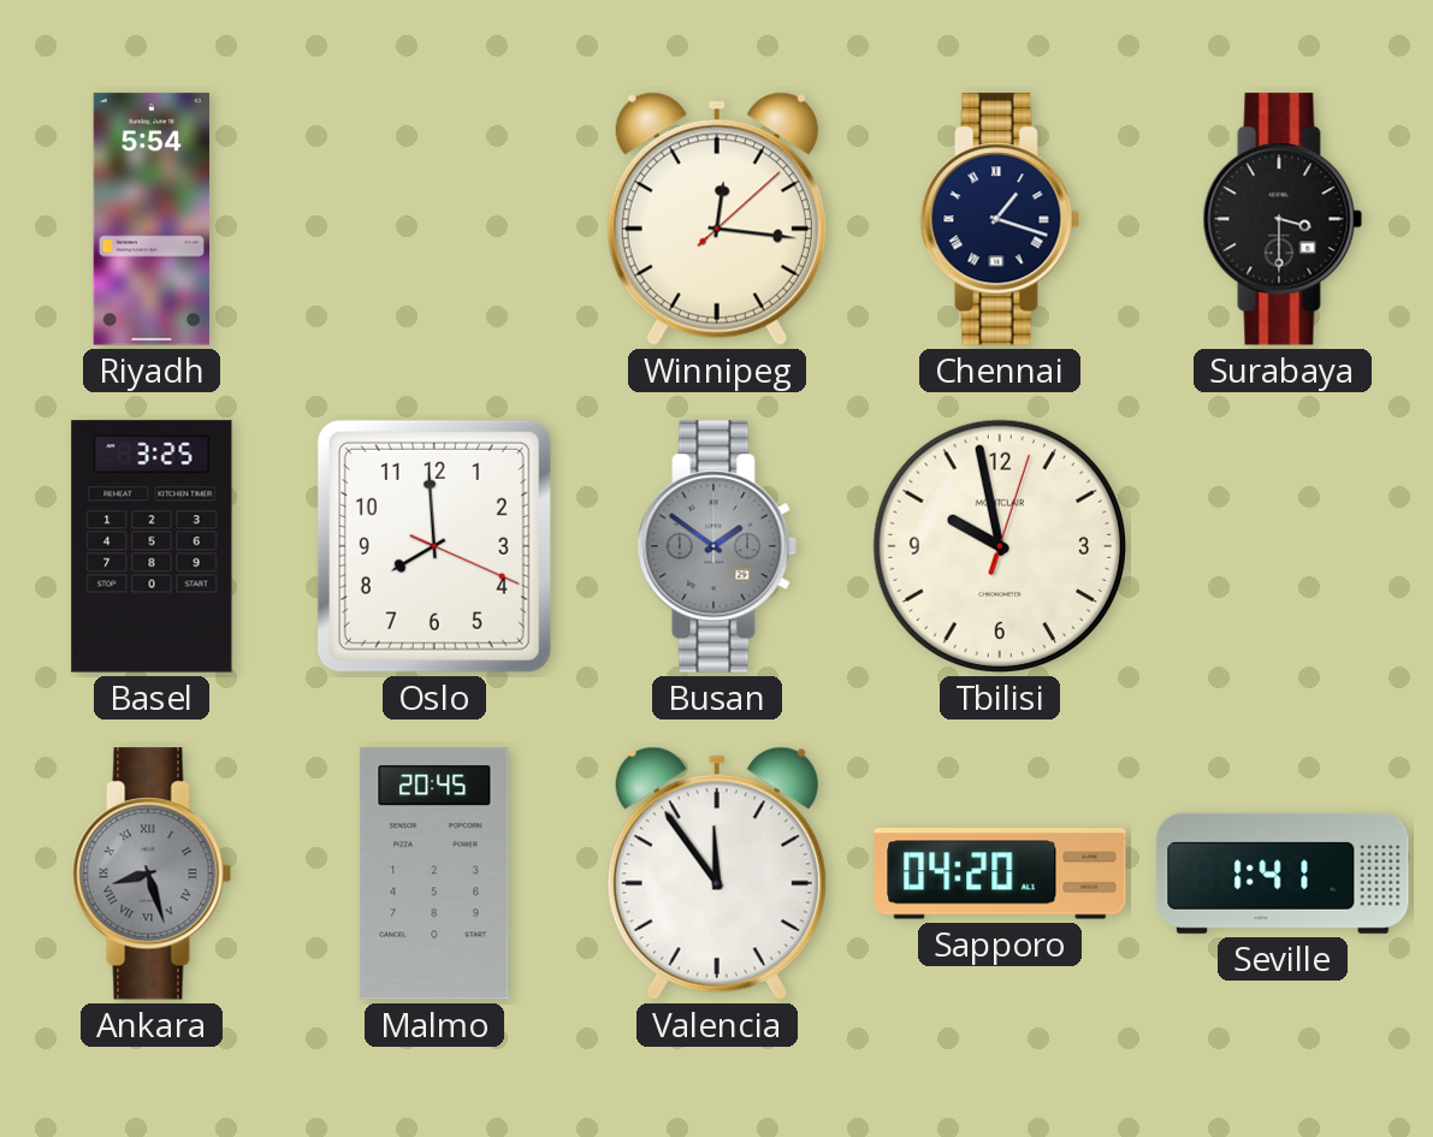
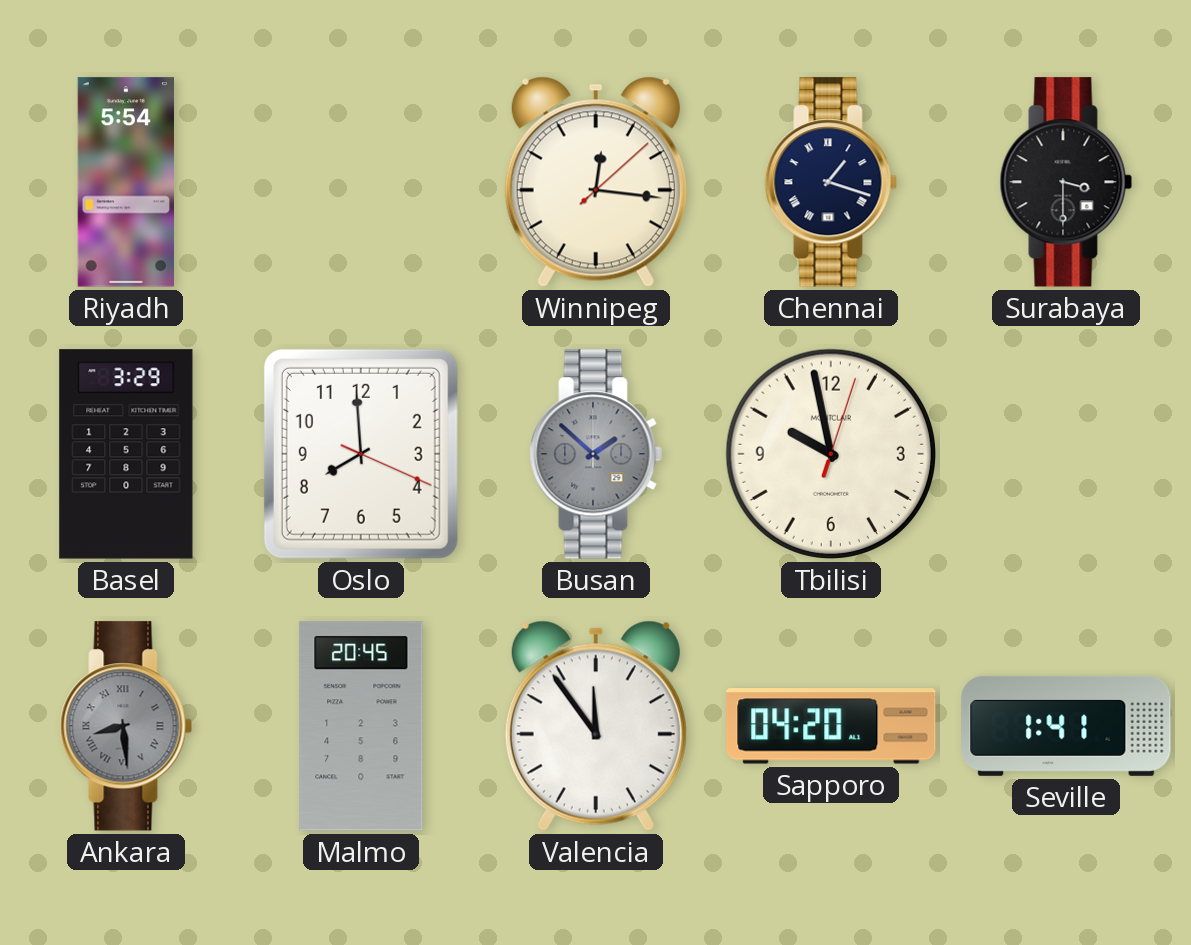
Basel: 3:25 -> 3:29 (126, 454)
Busan: 1:51 -> 1:52 (596, 454)
Ankara: 8:27 -> 8:29 (126, 726)
